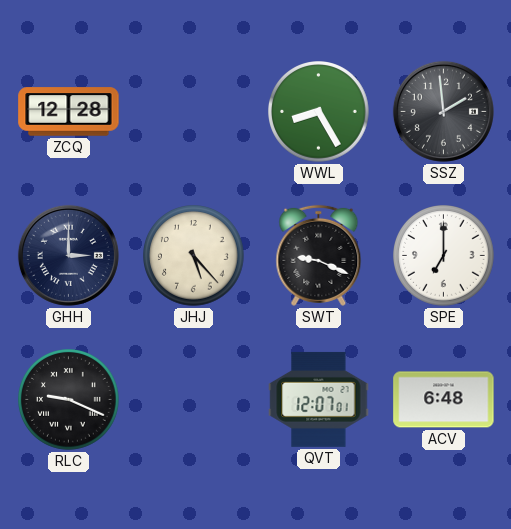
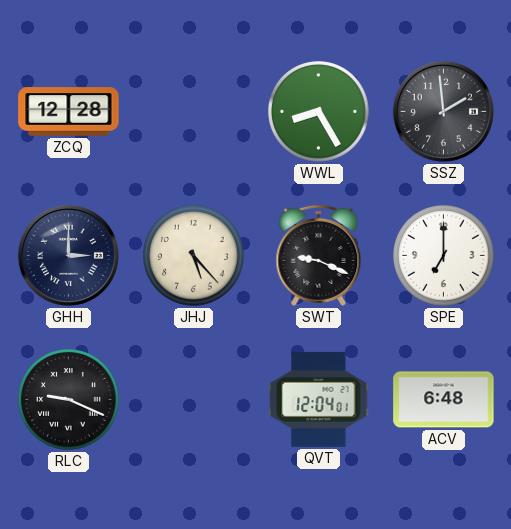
QVT: 12:07 -> 12:04 (319, 399)
